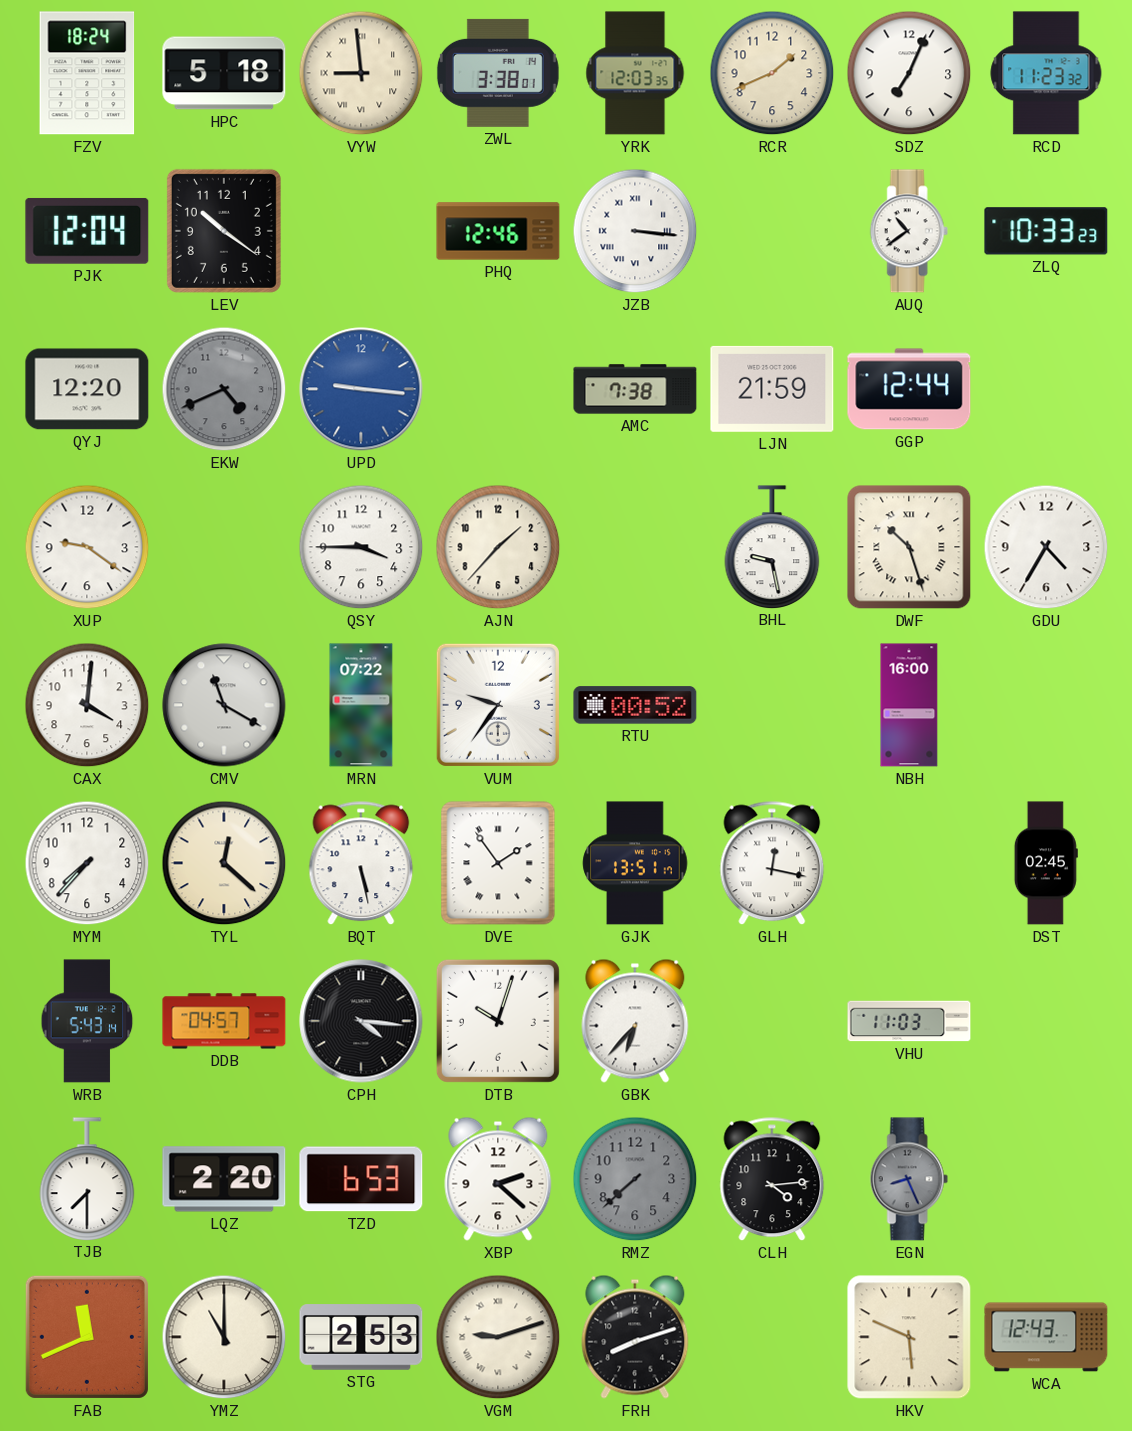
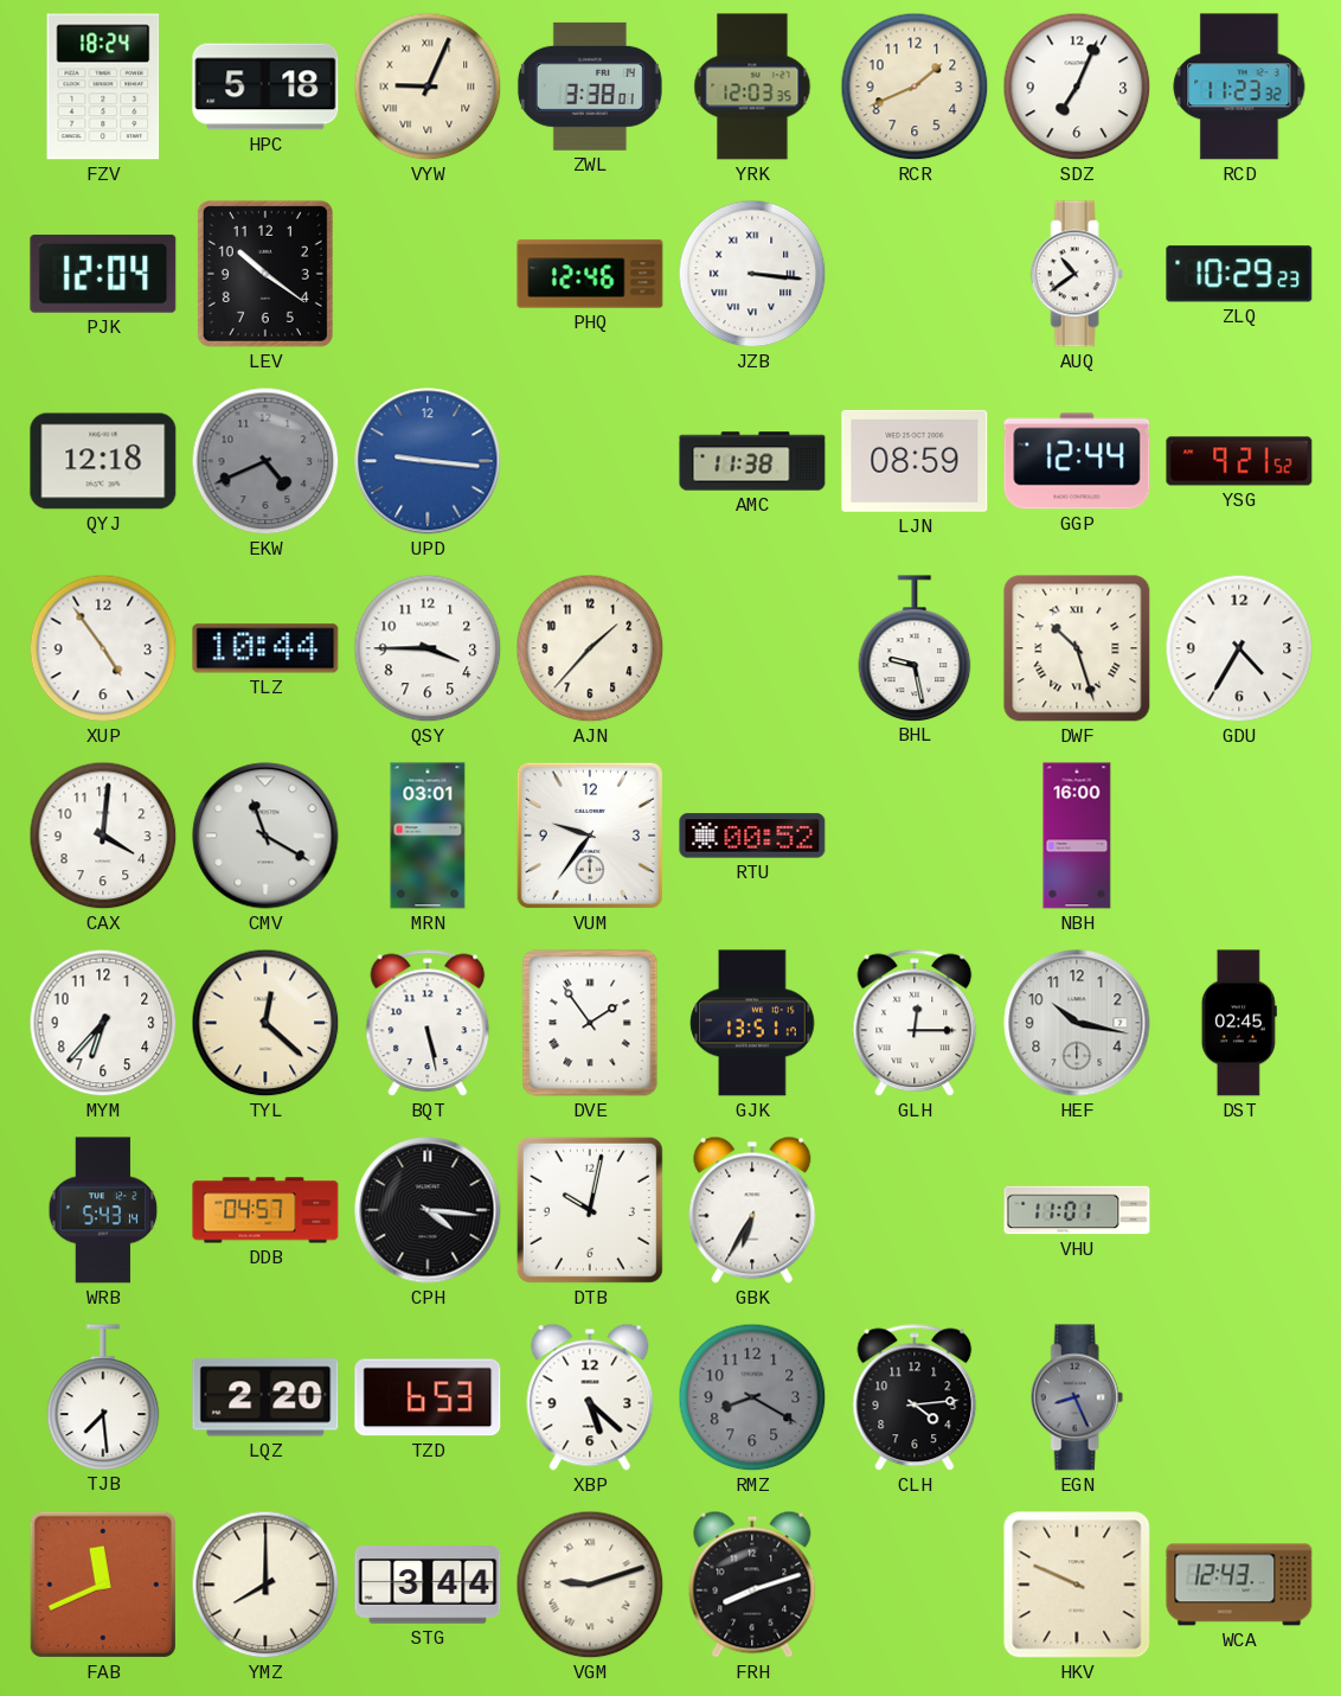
VYW: 8:59 -> 9:04 (428, 87)
ZLQ: 10:33 -> 10:29 (1239, 274)
QYJ: 12:20 -> 12:18 (103, 461)
AMC: 7:38 -> 11:38 (752, 461)
LJN: 21:59 -> 08:59 (915, 461)
YSG: none -> 9:21 (1239, 461)
XUP: 9:21 -> 4:54 (103, 648)
TLZ: none -> 10:44 (265, 648)
MRN: 07:22 -> 03:01 (428, 836)
MYM: 7:37 -> 6:37 (103, 1023)
GLH: 12:17 -> 12:15 (915, 1023)
HEF: none -> 10:17 (1077, 1023)
DTB: 10:03 -> 10:02 (590, 1210)
GBK: 6:37 -> 6:35 (752, 1210)
VHU: 11:03 -> 11:01 (1077, 1210)
TJB: 7:30 -> 7:29 (103, 1397)
XBP: 2:22 -> 5:22 (590, 1397)
RMZ: 7:38 -> 8:20 (752, 1397)
YMZ: 11:00 -> 8:00 (265, 1585)
STG: 2:53 -> 3:44 (428, 1585)
HKV: 5:49 -> 9:49 (1077, 1585)
